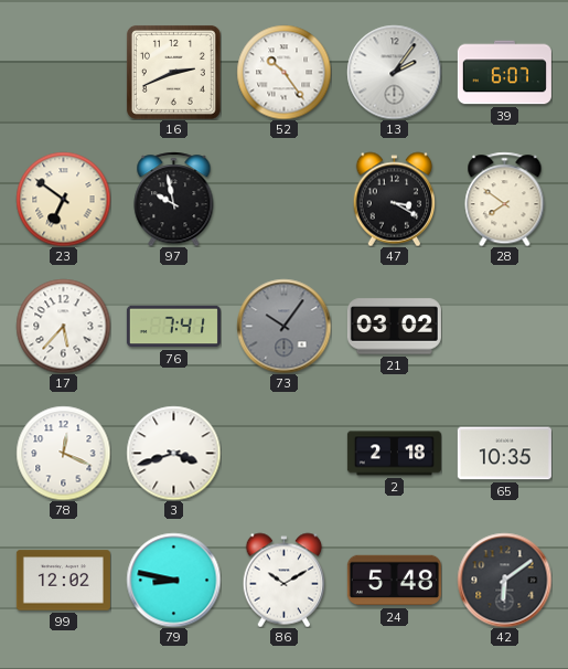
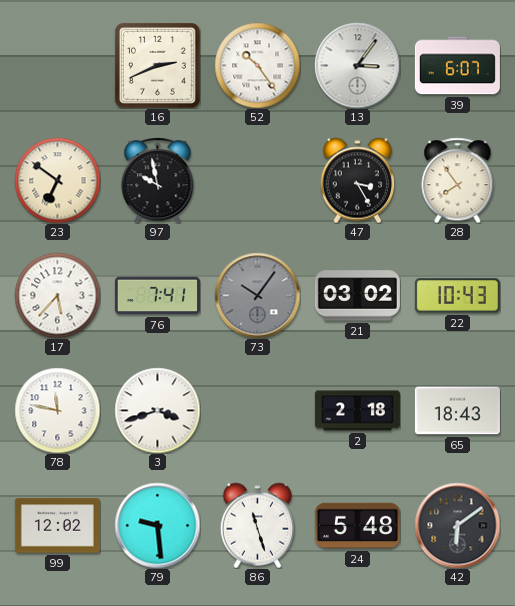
13: 2:06 -> 3:06 (357, 65)
47: 3:20 -> 3:25 (358, 180)
28: 7:51 -> 7:54 (458, 180)
22: none -> 10:43 (457, 296)
78: 12:19 -> 11:47 (57, 410)
65: 10:35 -> 18:43 (457, 411)
79: 8:47 -> 9:29 (157, 525)
86: 10:10 -> 11:27 (258, 525)
